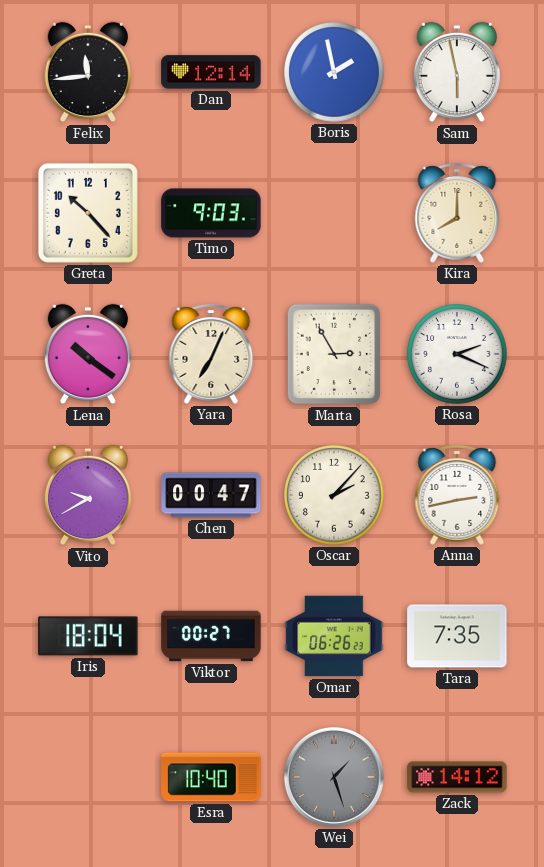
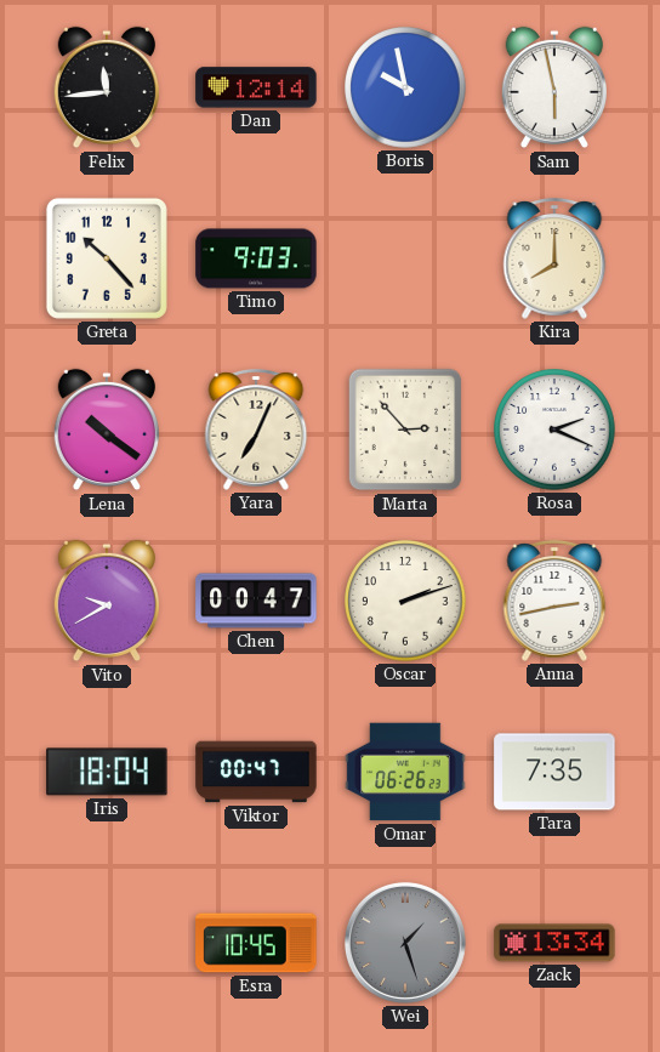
Boris: 1:58 -> 9:58 (405, 87)
Marta: 2:55 -> 2:53 (405, 430)
Oscar: 2:07 -> 2:12 (405, 601)
Viktor: 00:27 -> 00:47 (256, 772)
Esra: 10:40 -> 10:45 (256, 943)
Zack: 14:12 -> 13:34 (554, 943)
